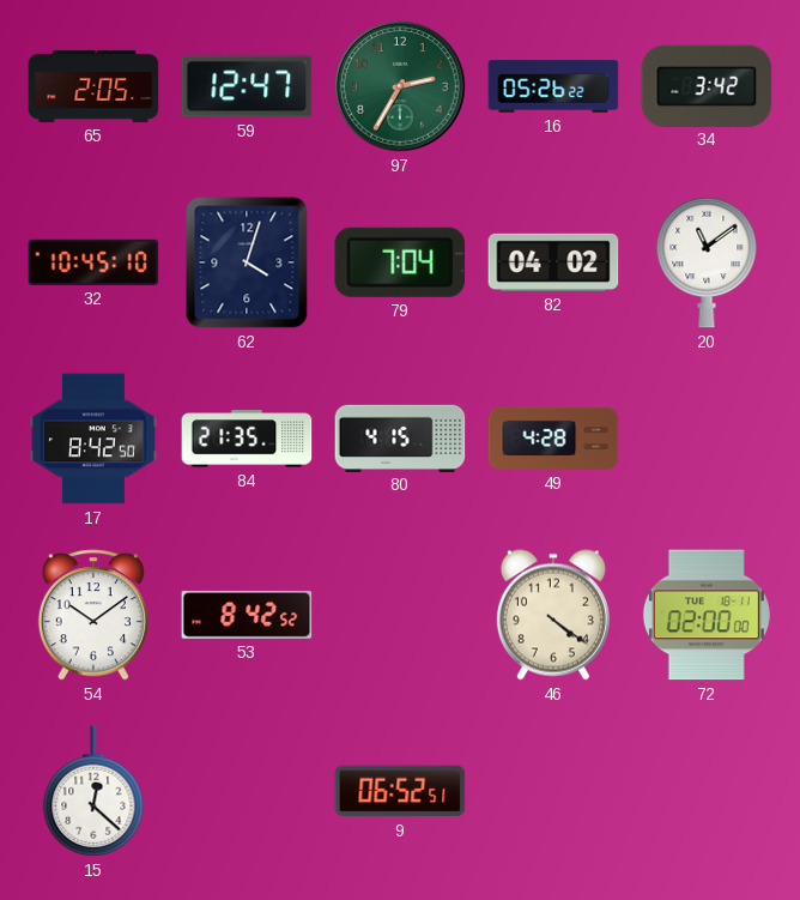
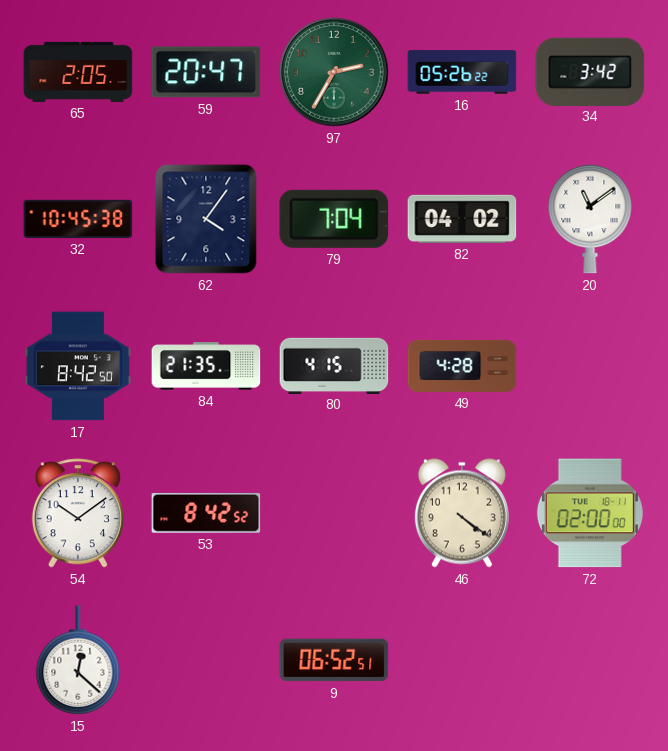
59: 12:47 -> 20:47 (206, 72)
32: 10:45:10 -> 10:45:38 (78, 219)
62: 4:03 -> 4:06 (206, 219)
